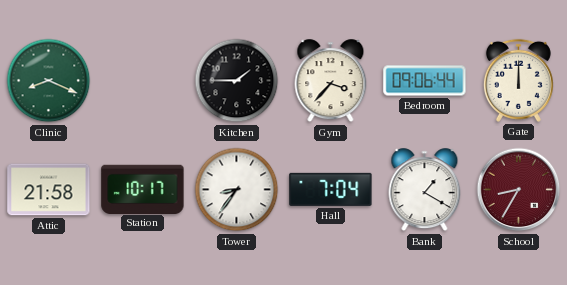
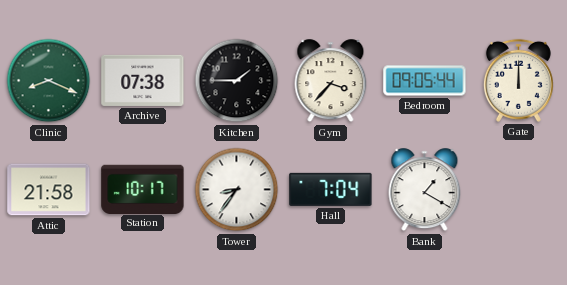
Archive: none -> 07:38 (143, 80)
Bedroom: 09:06 -> 09:05 (425, 81)
School: 8:35 -> none (519, 190)
